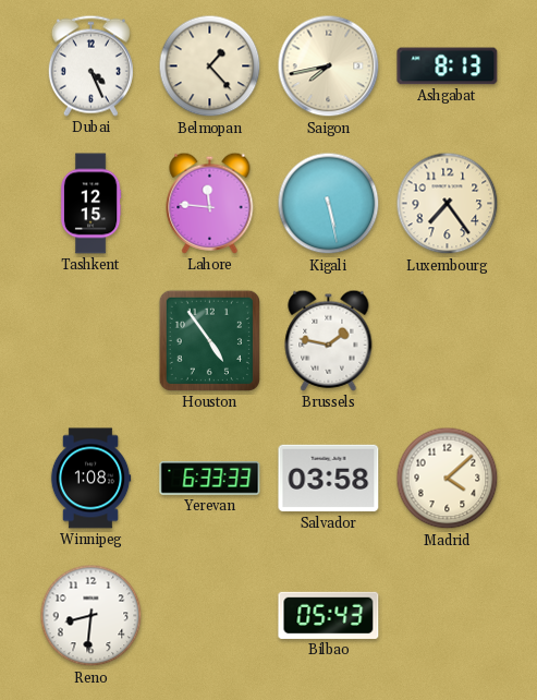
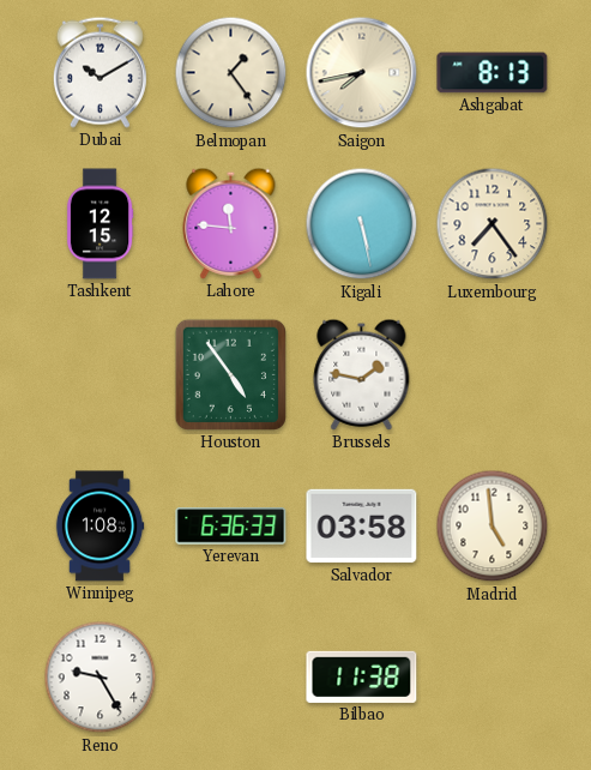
Dubai: 4:26 -> 10:10 (99, 72)
Belmopan: 1:23 -> 1:24 (231, 73)
Yerevan: 6:33 -> 6:36 (231, 527)
Madrid: 4:08 -> 4:59 (493, 527)
Reno: 8:31 -> 9:25 (101, 678)
Bilbao: 05:43 -> 11:38 (362, 676)
